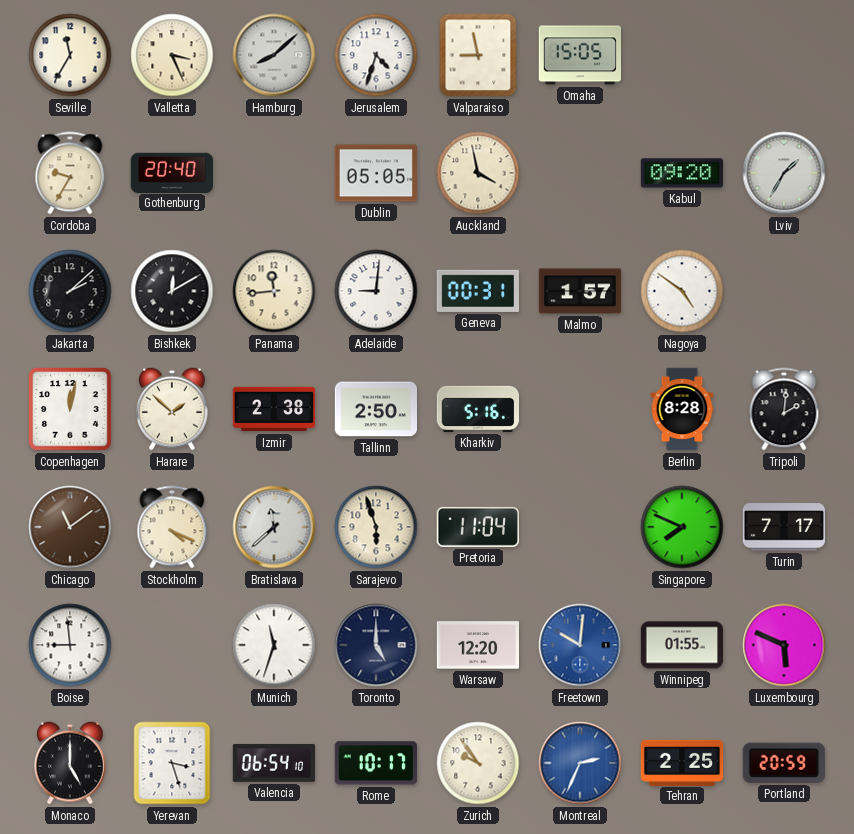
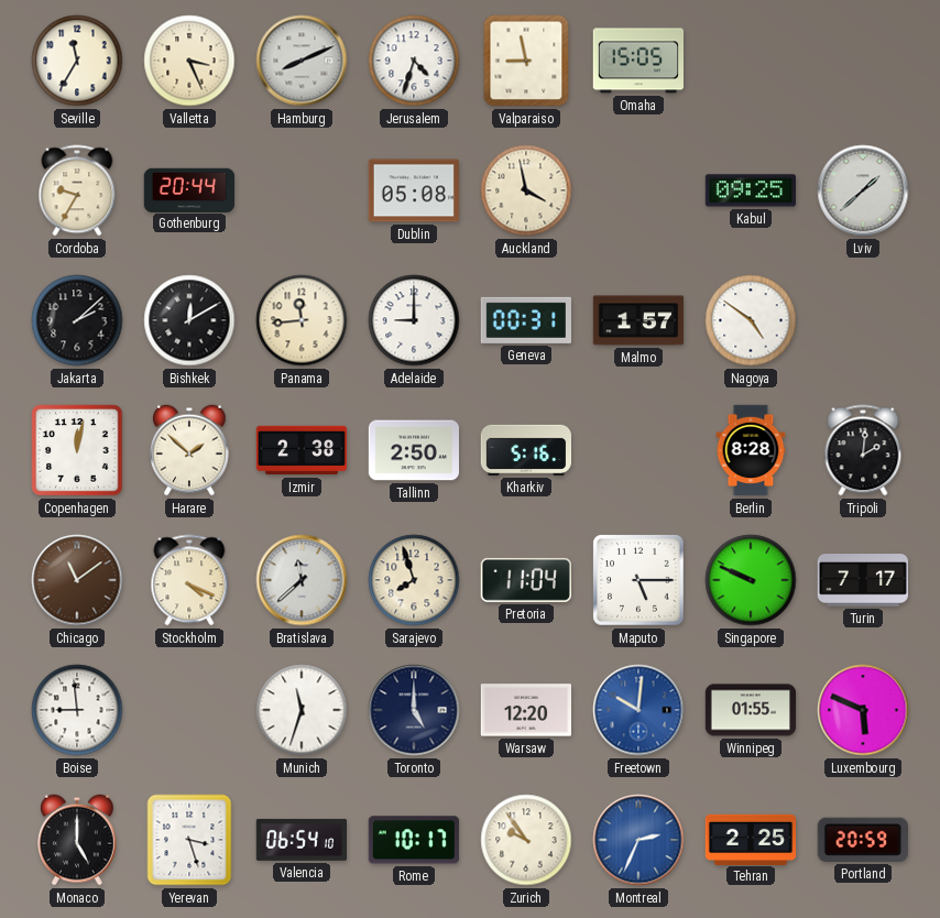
Hamburg: 8:08 -> 8:11 (302, 61)
Gothenburg: 20:40 -> 20:44 (188, 189)
Dublin: 05:05 -> 05:08 (413, 190)
Kabul: 09:20 -> 09:25 (750, 190)
Lviv: 1:35 -> 1:38 (863, 190)
Adelaide: 9:01 -> 9:00 (414, 320)
Sarajevo: 5:57 -> 7:57 (414, 580)
Maputo: none -> 5:15 (638, 580)
Singapore: 7:49 -> 9:49 (751, 580)
